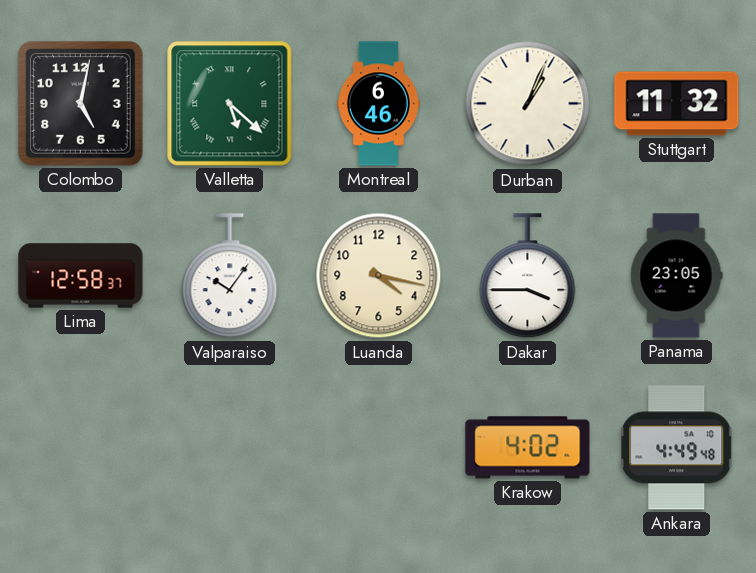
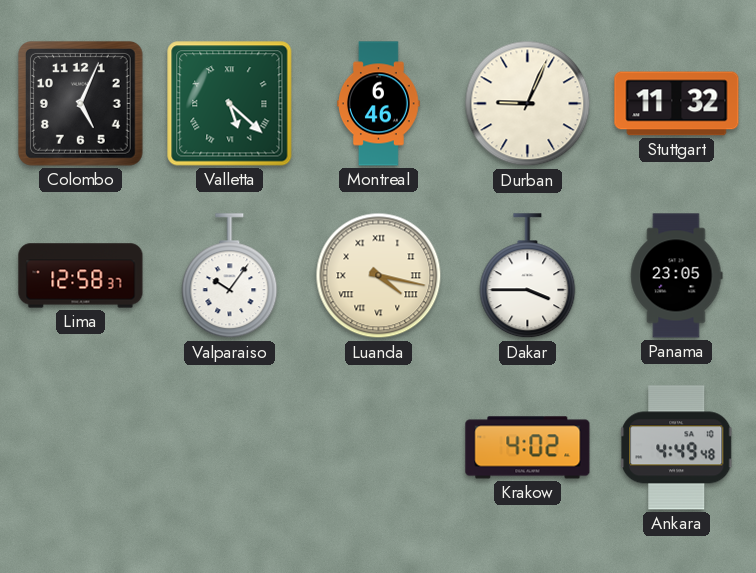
Colombo: 5:02 -> 5:04 (80, 103)
Durban: 1:04 -> 9:04 (528, 104)
Luanda numerals: Arabic -> Roman (379, 276)
